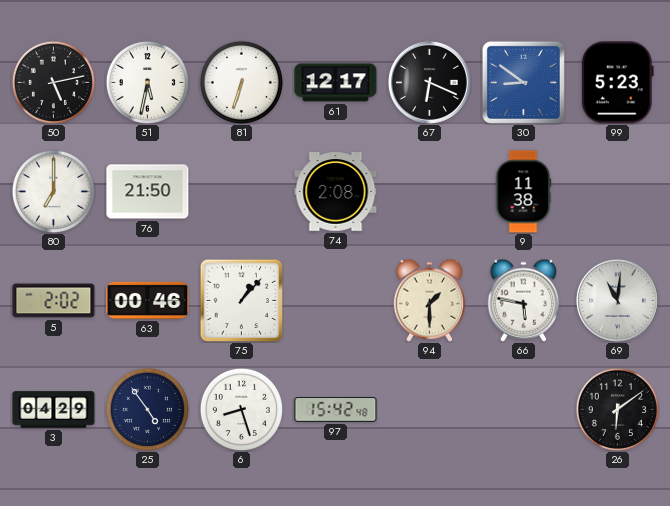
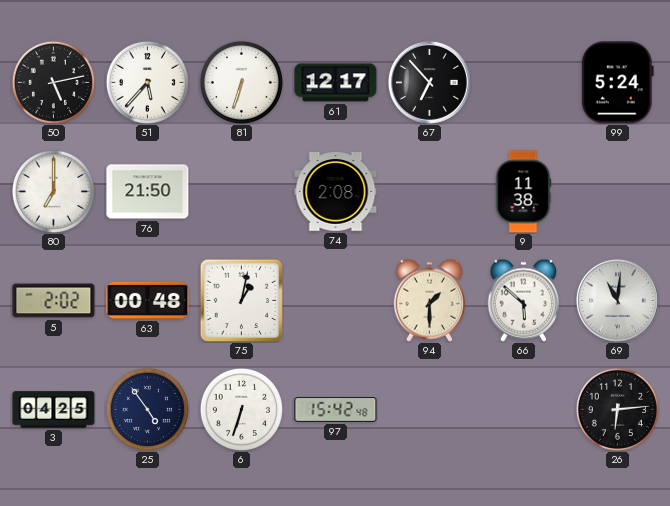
51: 5:32 -> 5:37 (147, 82)
67: 6:19 -> 6:53 (429, 82)
30: 8:51 -> none (523, 82)
99: 5:23 -> 5:24 (617, 83)
63: 00:46 -> 00:48 (148, 300)
75: 1:07 -> 1:02 (241, 300)
66: 5:47 -> 5:52 (524, 300)
3: 04:29 -> 04:25 (54, 410)
6: 8:27 -> 6:33 (241, 409)
26: 6:09 -> 6:14 (617, 409)
